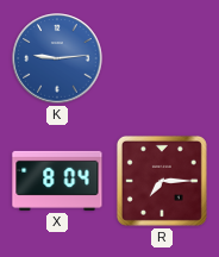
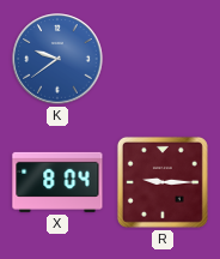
K: 9:14 -> 9:39 (57, 59)
R: 7:15 -> 9:15 (163, 182)
